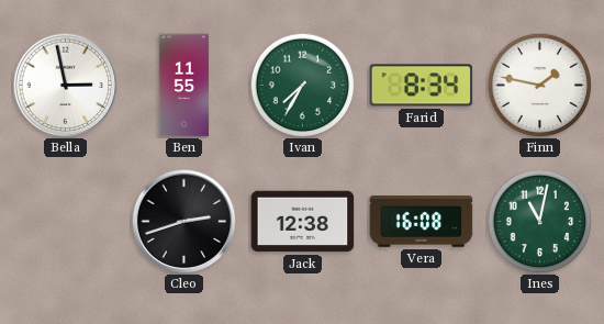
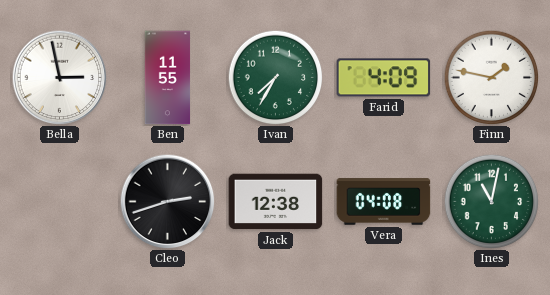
Farid: 8:34 -> 4:09 (384, 78)
Vera: 16:08 -> 04:08 (384, 202)
